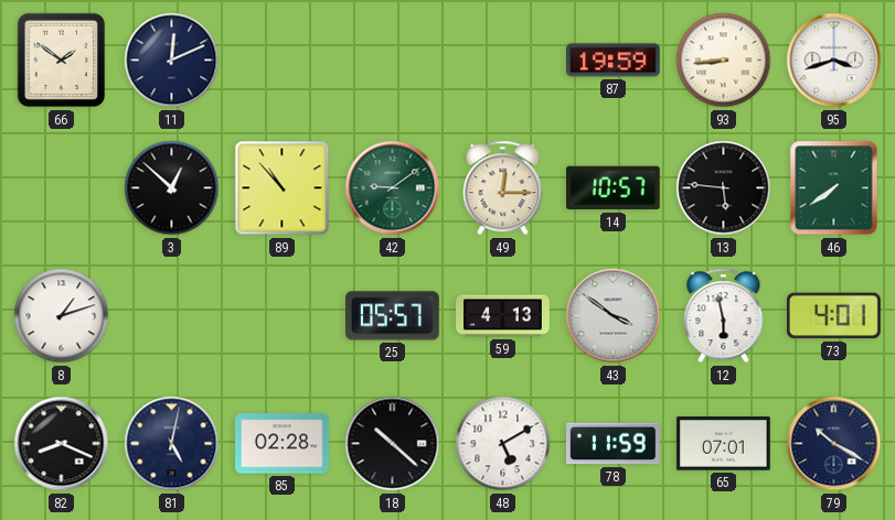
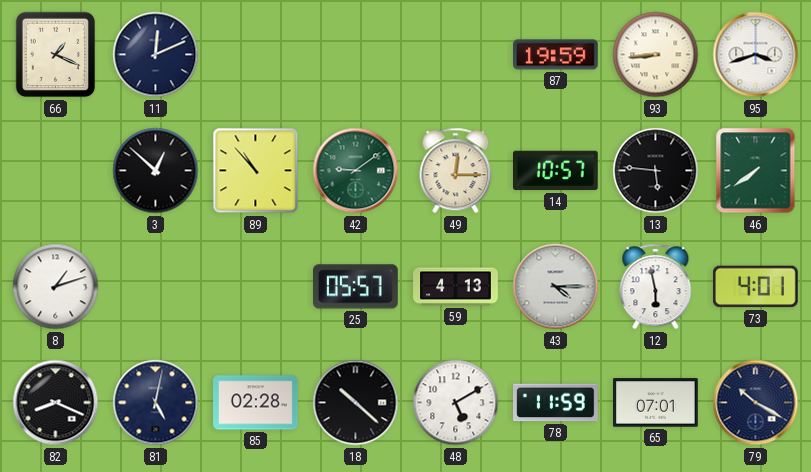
66: 1:51 -> 1:19 (56, 55)
43: 3:51 -> 4:15 (556, 287)
